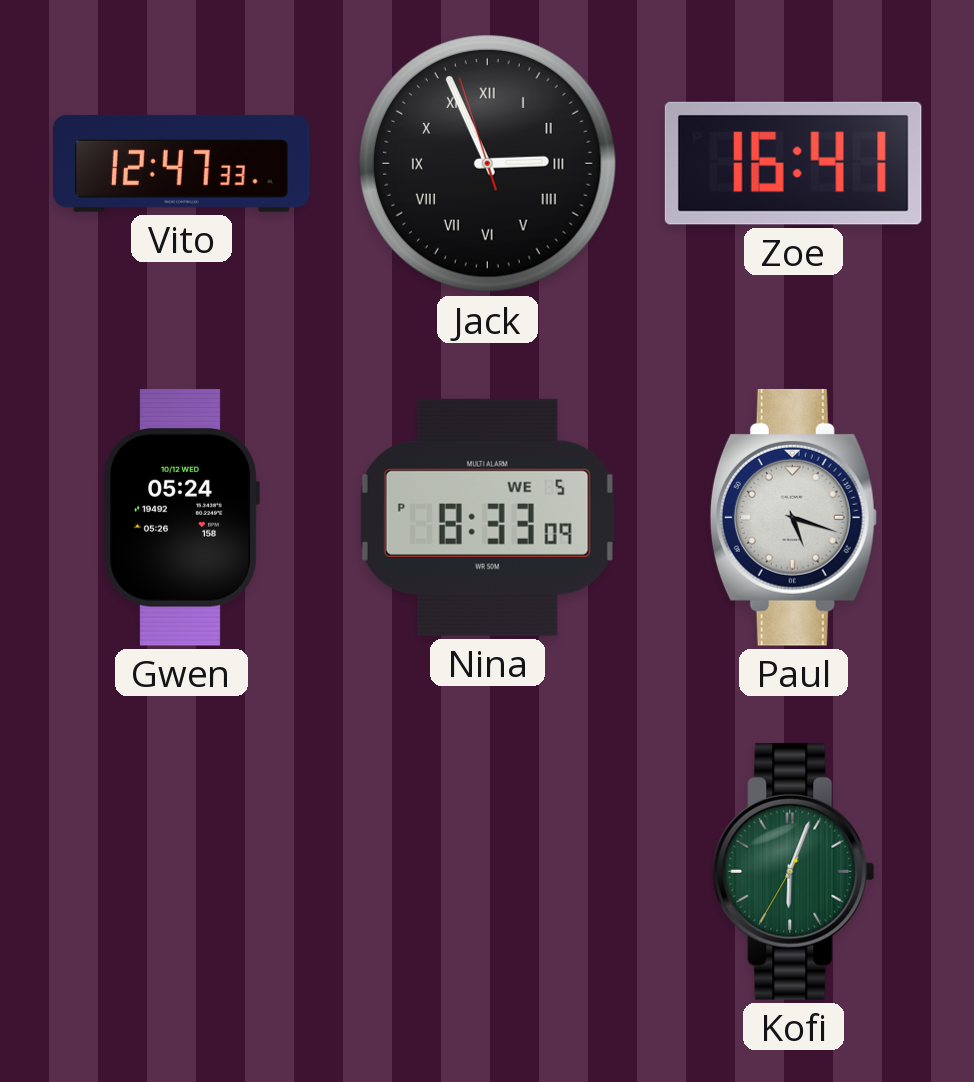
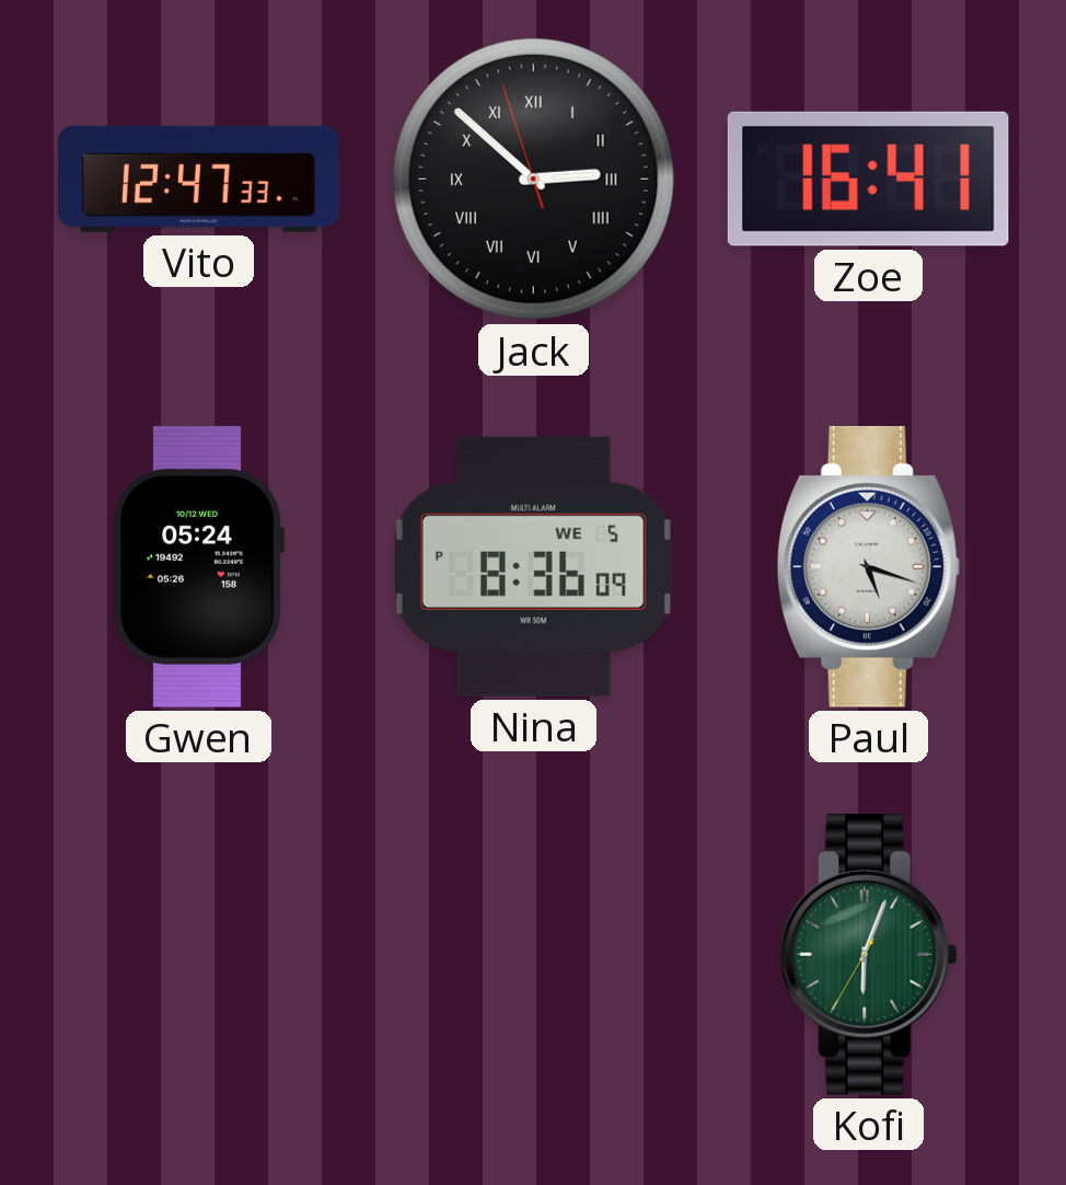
Jack: 2:55 -> 2:51 (533, 179)
Nina: 8:33 -> 8:36 (533, 566)
